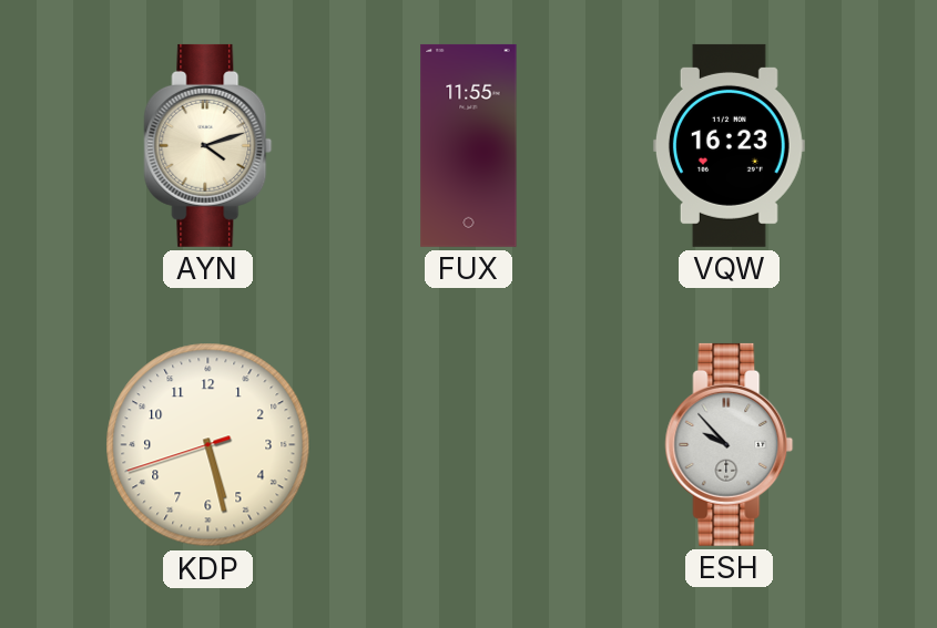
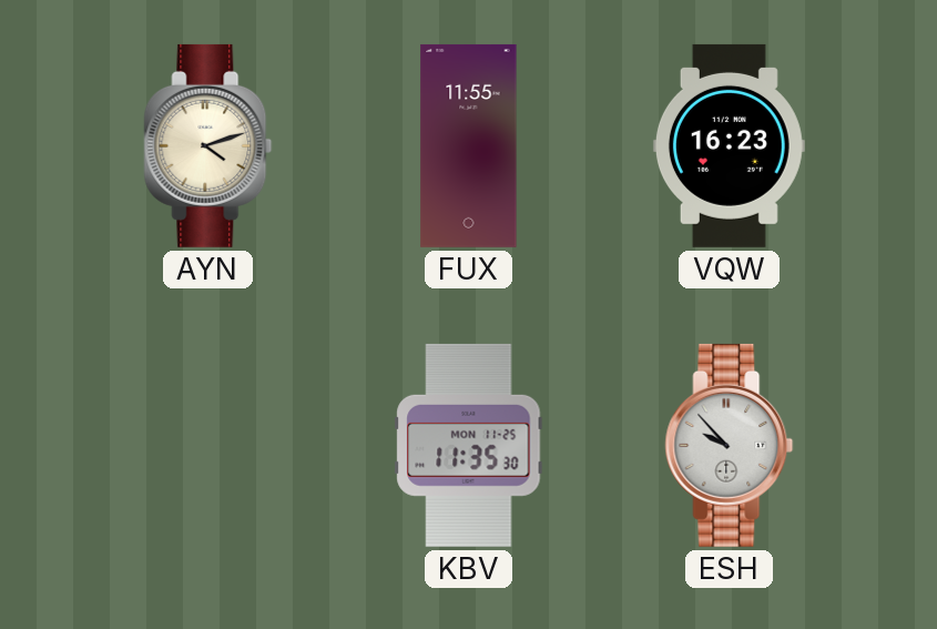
KDP: 5:27 -> none (208, 445)
KBV: none -> 11:35 (469, 445)
